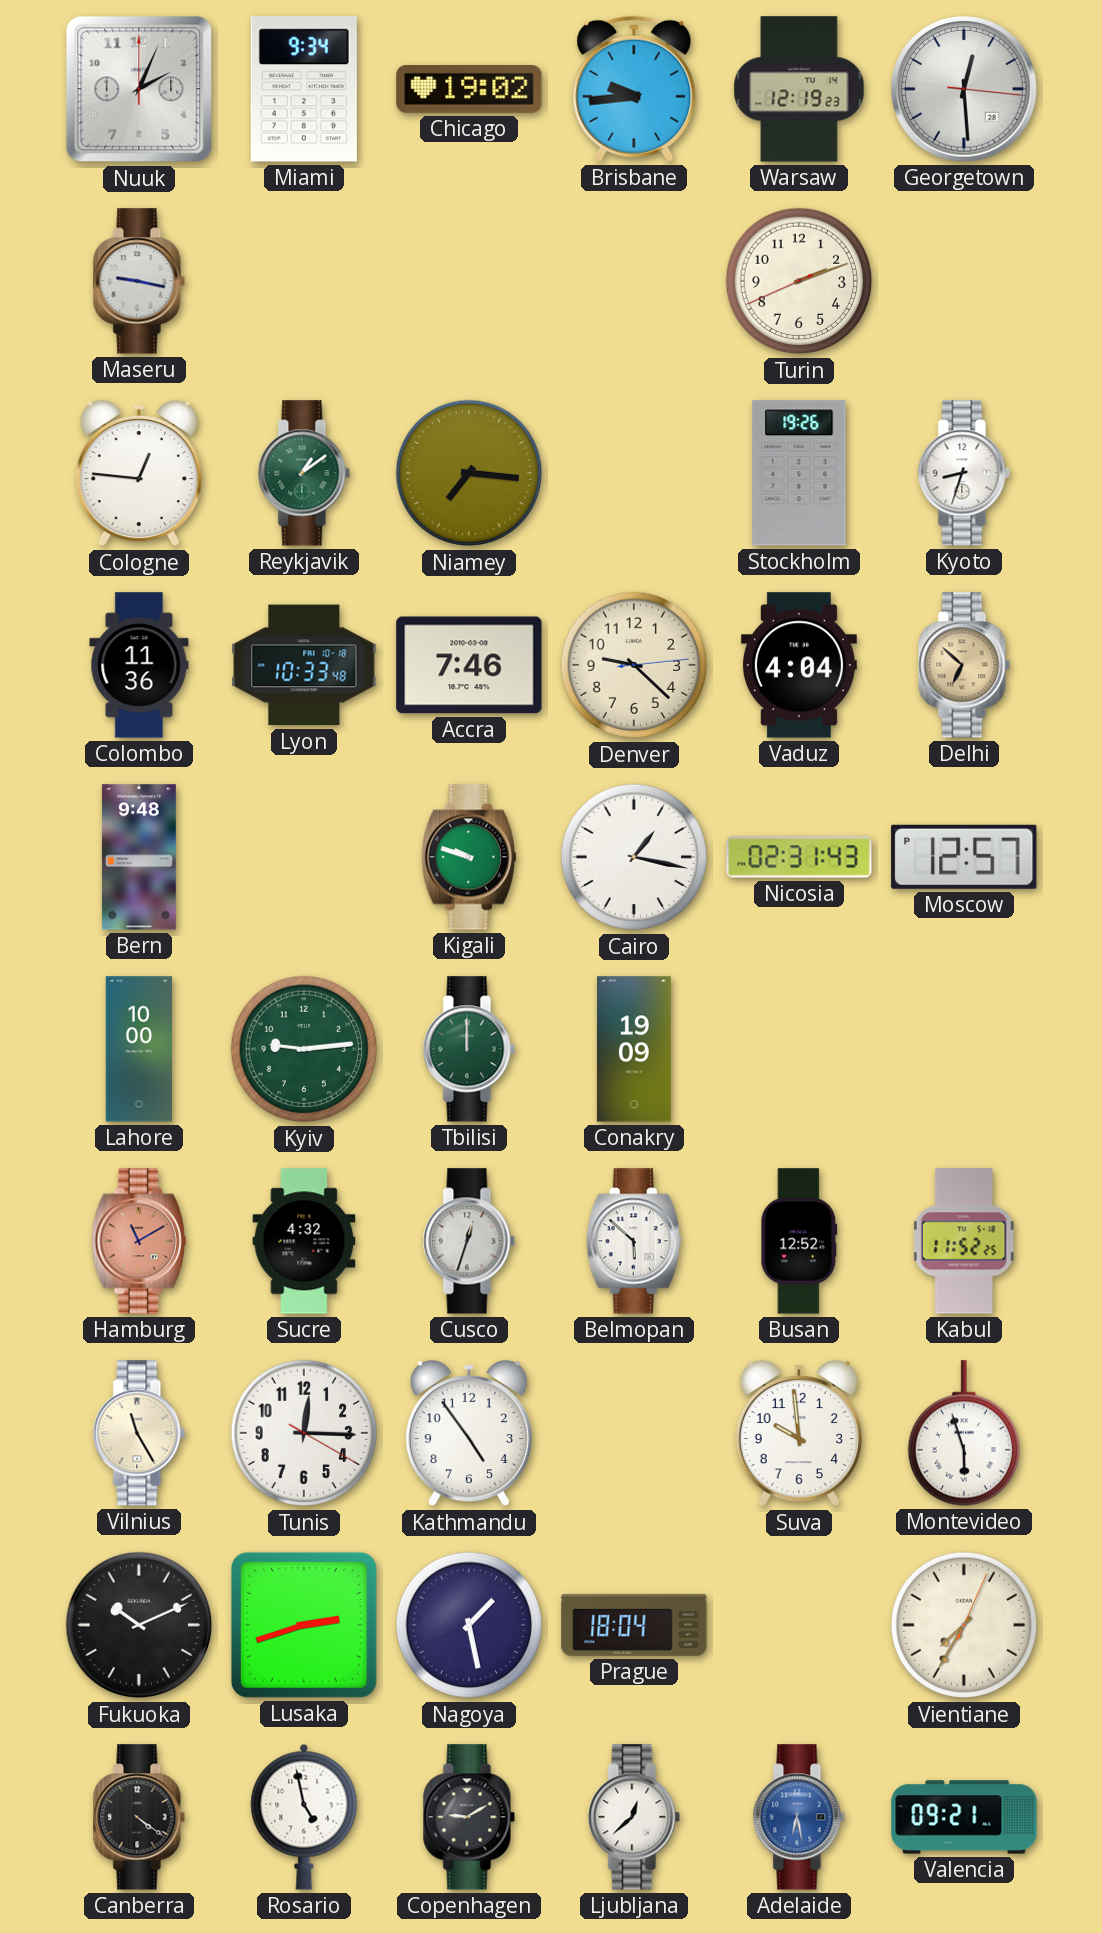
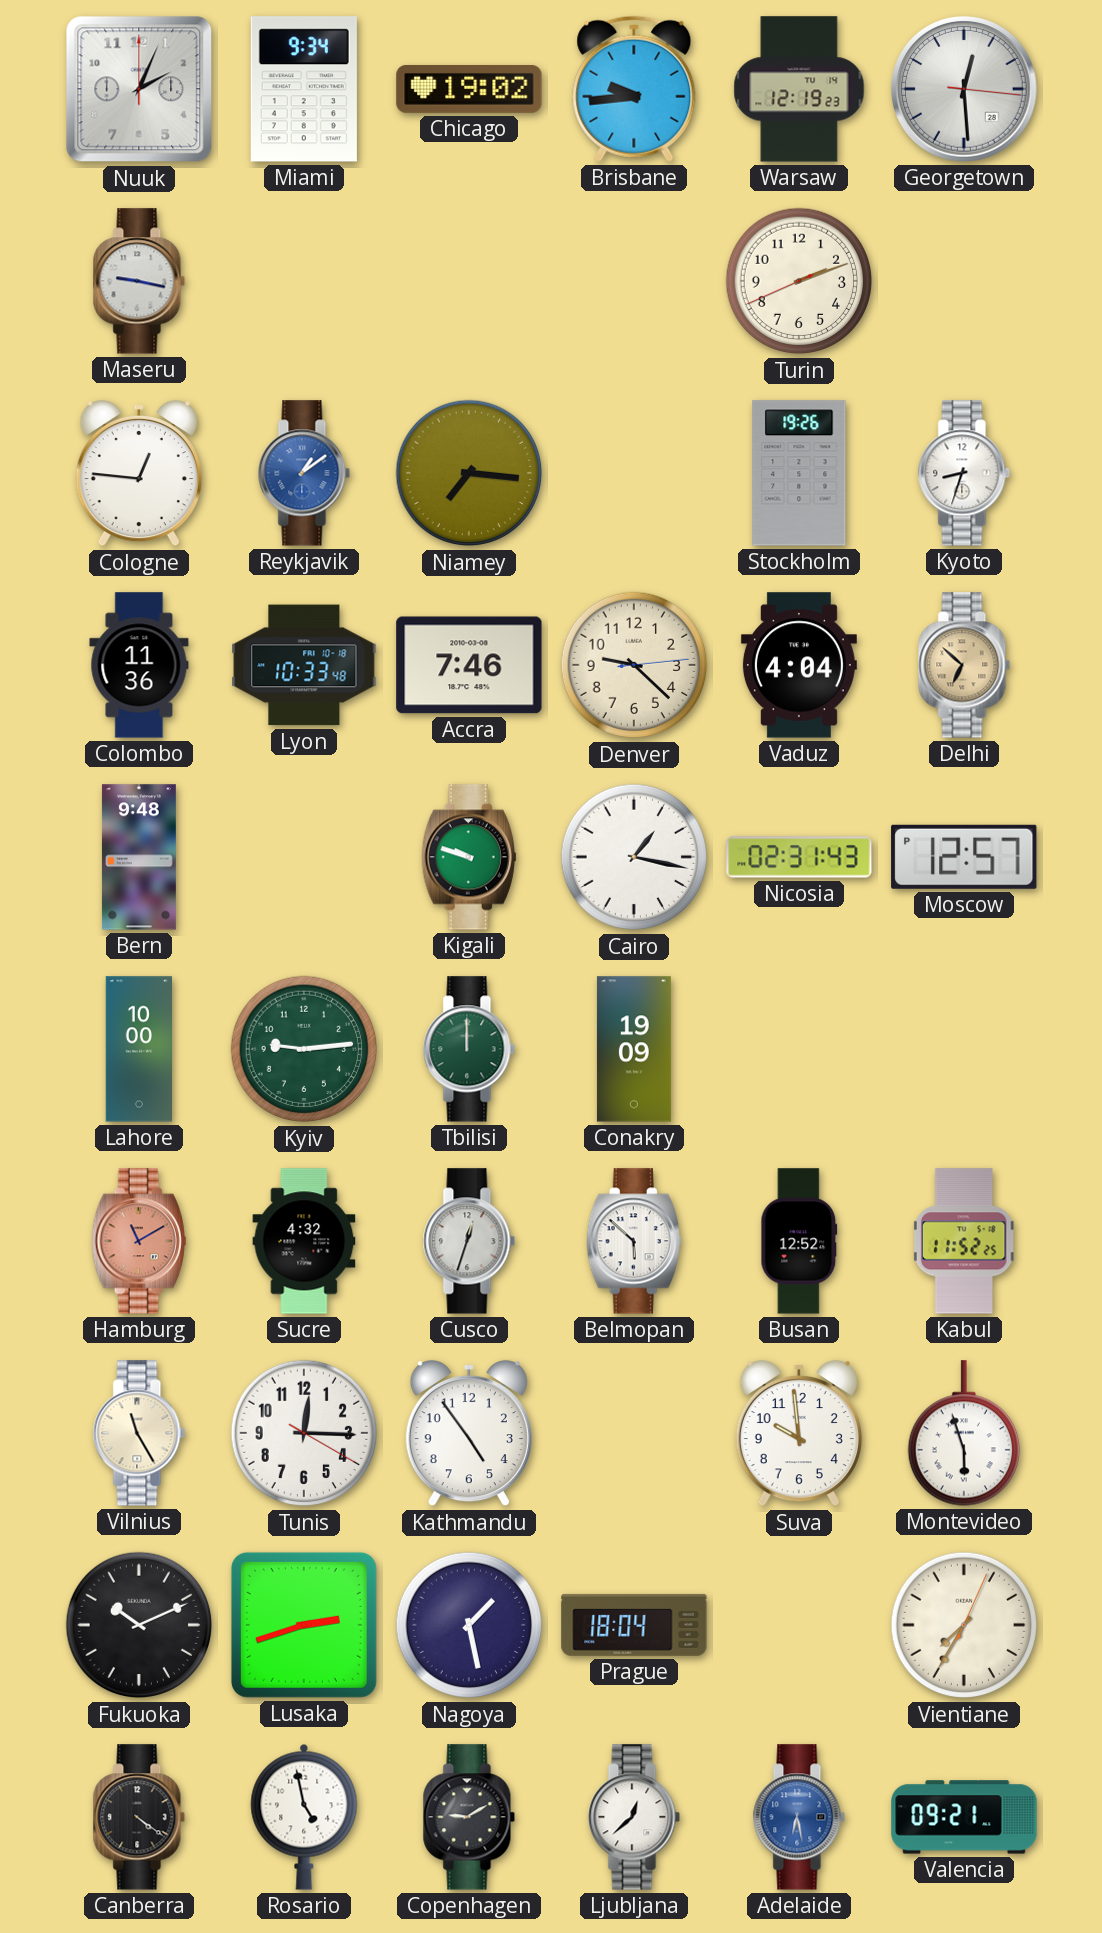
Reykjavik dial: green -> blue (304, 473)
